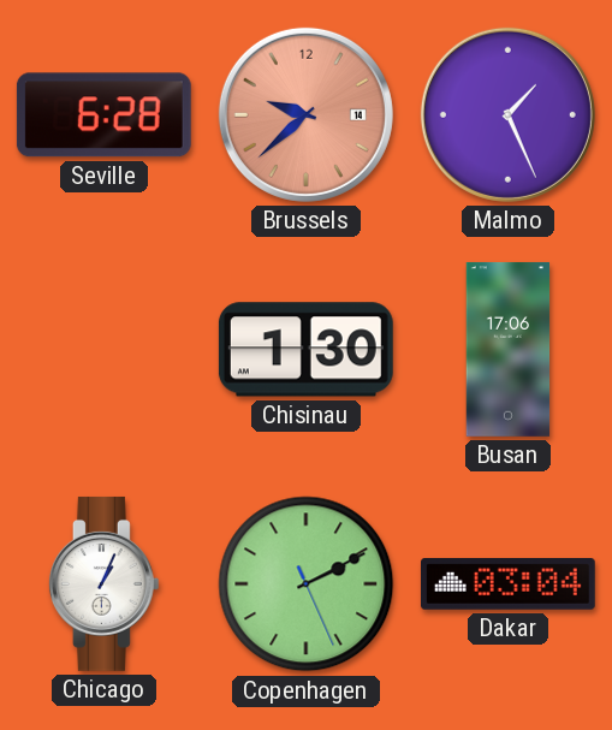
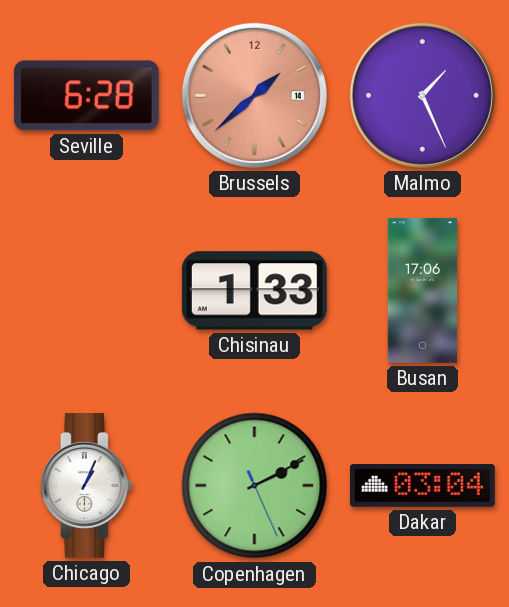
Brussels: 9:38 -> 1:38 (254, 95)
Chisinau: 1:30 -> 1:33 (254, 291)
